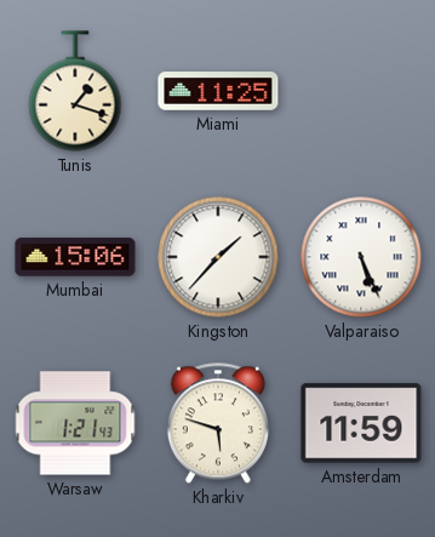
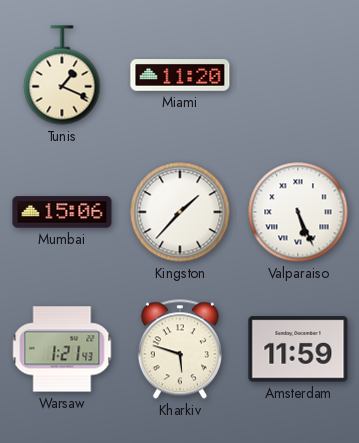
Tunis: 1:18 -> 1:19 (62, 75)
Miami: 11:25 -> 11:20 (180, 75)
